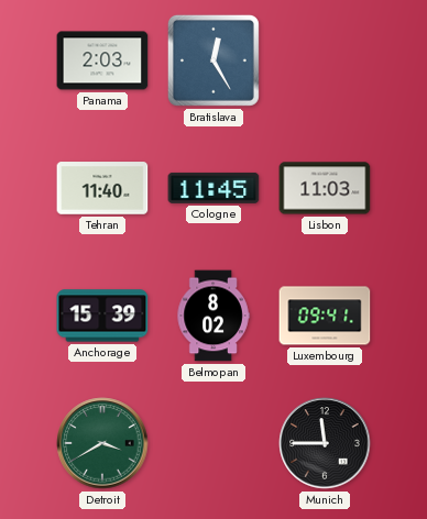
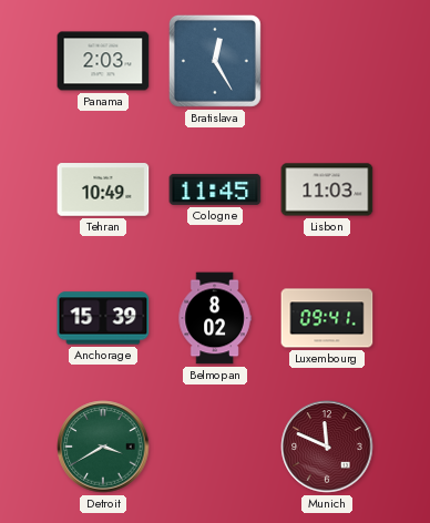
Tehran: 11:40 -> 10:49 (103, 189)
Munich: 11:45 -> 11:49 (327, 447)
Munich dial: black -> burgundy (327, 447)
